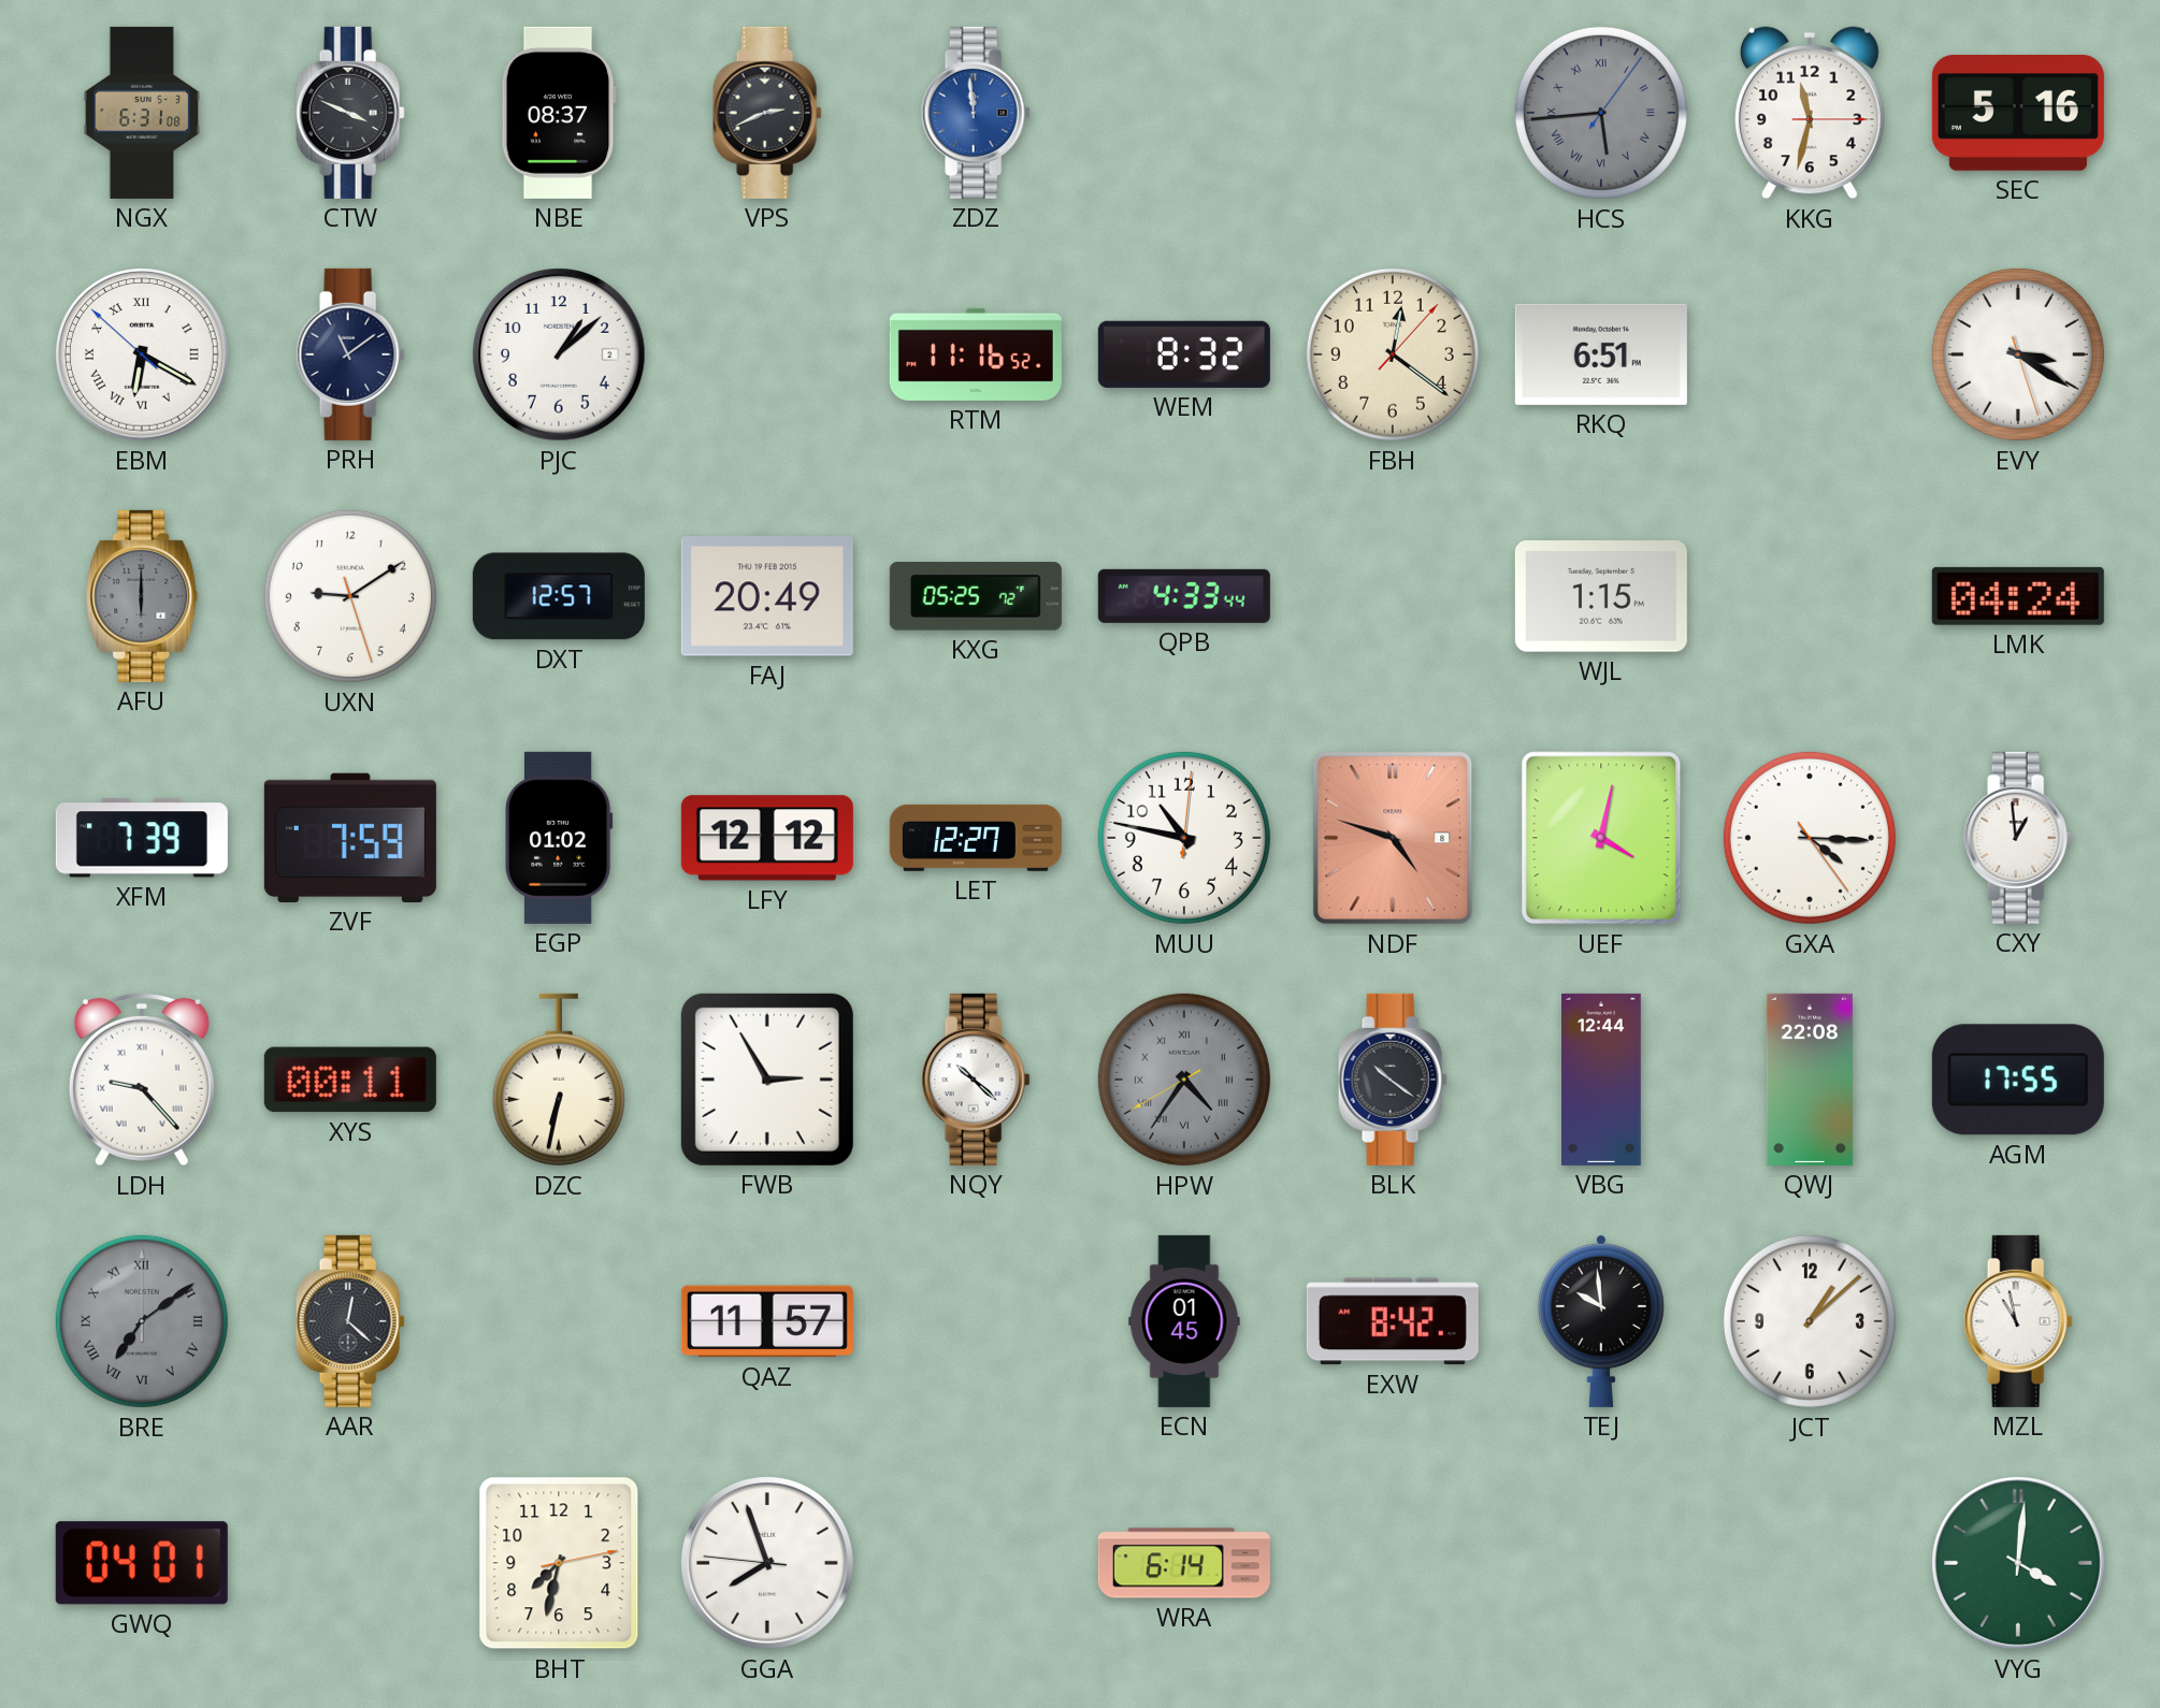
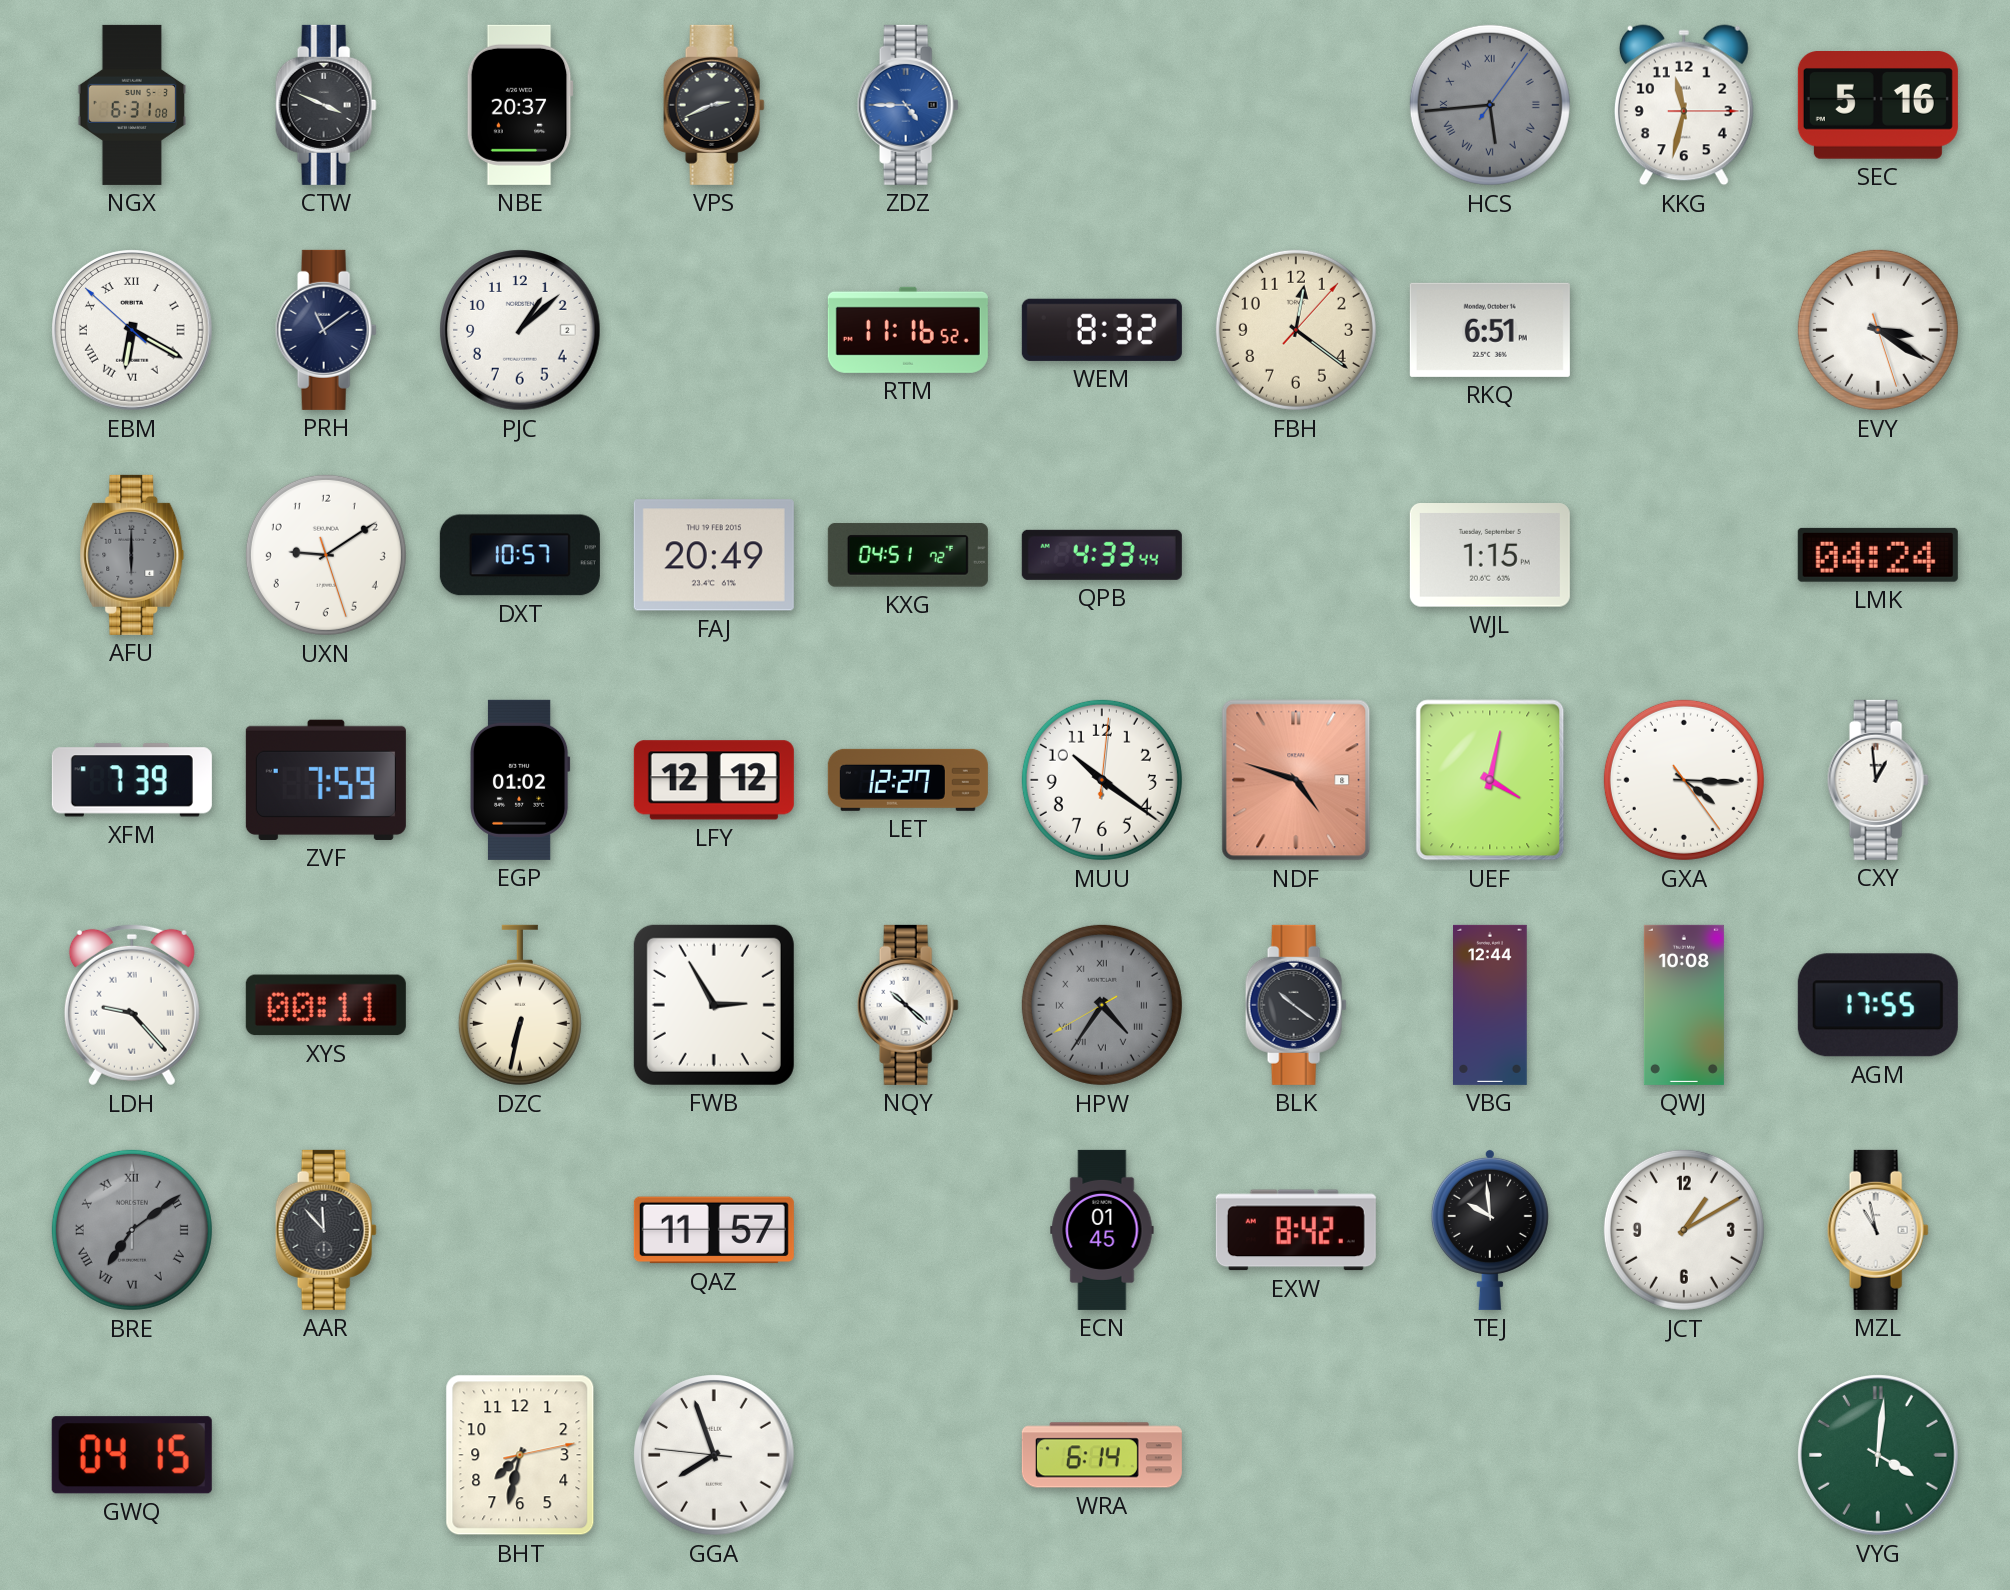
NBE: 08:37 -> 20:37 (520, 105)
ZDZ: 11:59 -> 4:45 (908, 105)
DXT: 12:57 -> 10:57 (520, 555)
KXG: 05:25 -> 04:51 (908, 555)
MUU: 10:47 -> 10:21 (1102, 780)
QWJ: 22:08 -> 10:08 (1684, 1005)
AAR: 12:22 -> 11:53 (326, 1230)
JCT: 1:08 -> 1:10 (1684, 1230)
GWQ: 04:01 -> 04:15 (132, 1455)
